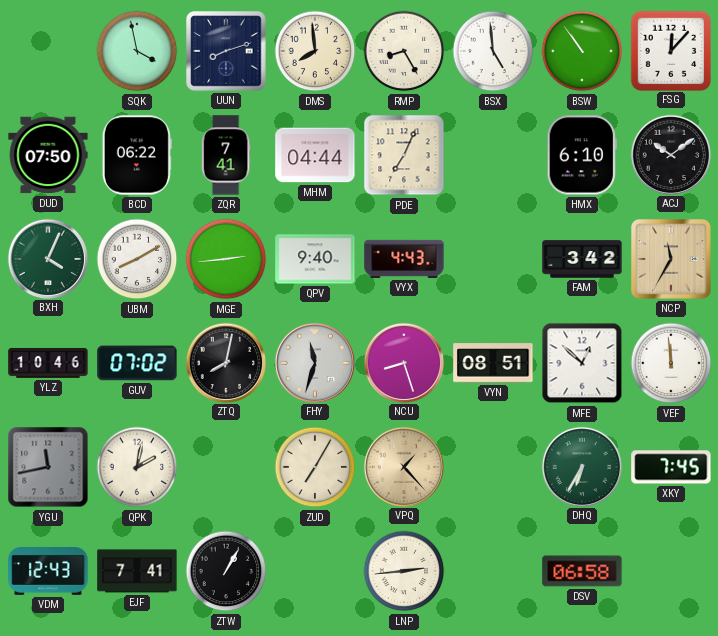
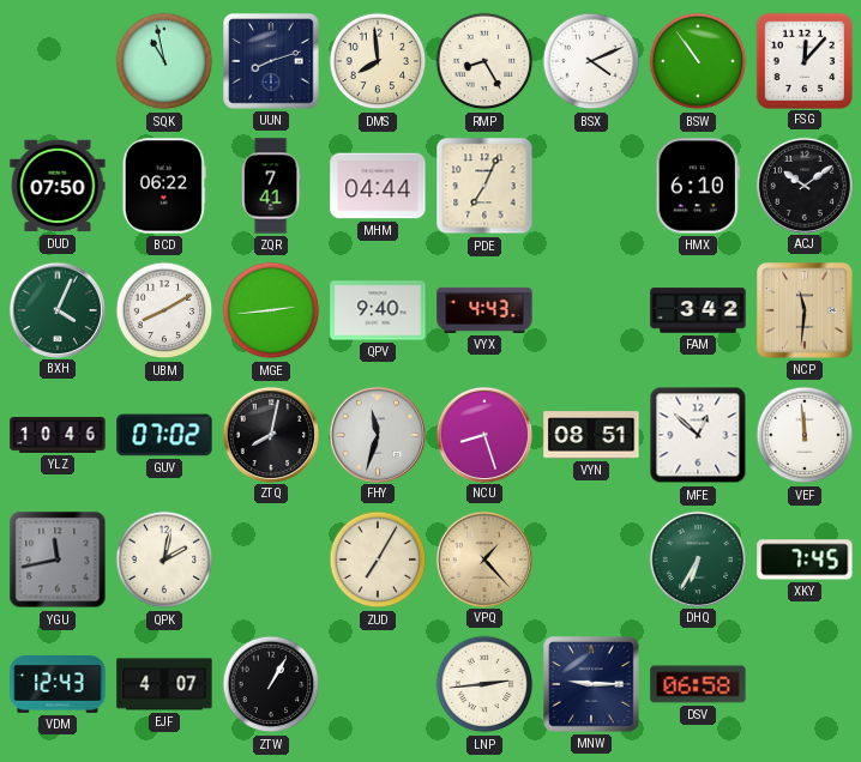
SQK: 3:58 -> 10:58 (164, 61)
BSX: 4:59 -> 4:11 (591, 61)
NCP: 11:35 -> 11:31 (805, 310)
EJF: 7:41 -> 4:07 (164, 684)
MNW: none -> 9:15 (591, 684)
